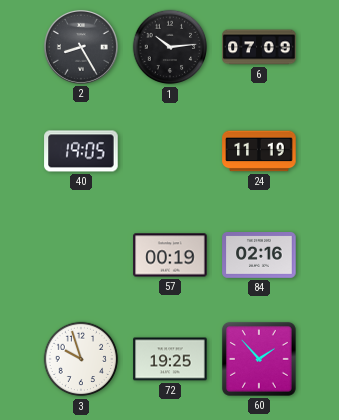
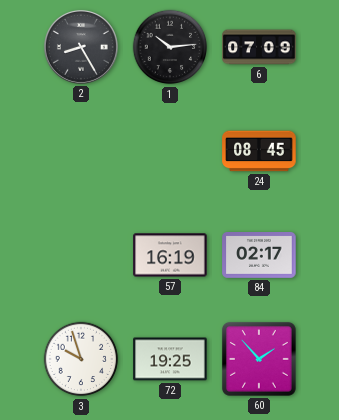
40: 19:05 -> none (81, 151)
24: 11:19 -> 08:45 (259, 151)
57: 00:19 -> 16:19 (170, 255)
84: 02:16 -> 02:17 (259, 256)
